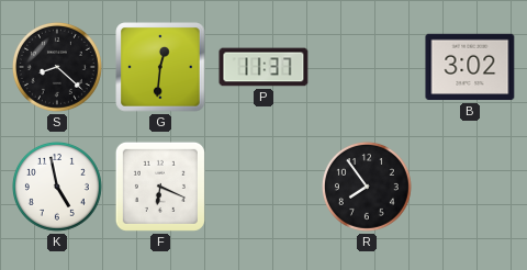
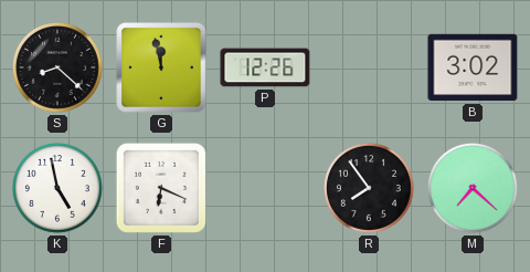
G: 12:31 -> 11:58 (161, 67)
P: 11:37 -> 12:26 (265, 67)
M: none -> 7:22 (473, 188)
